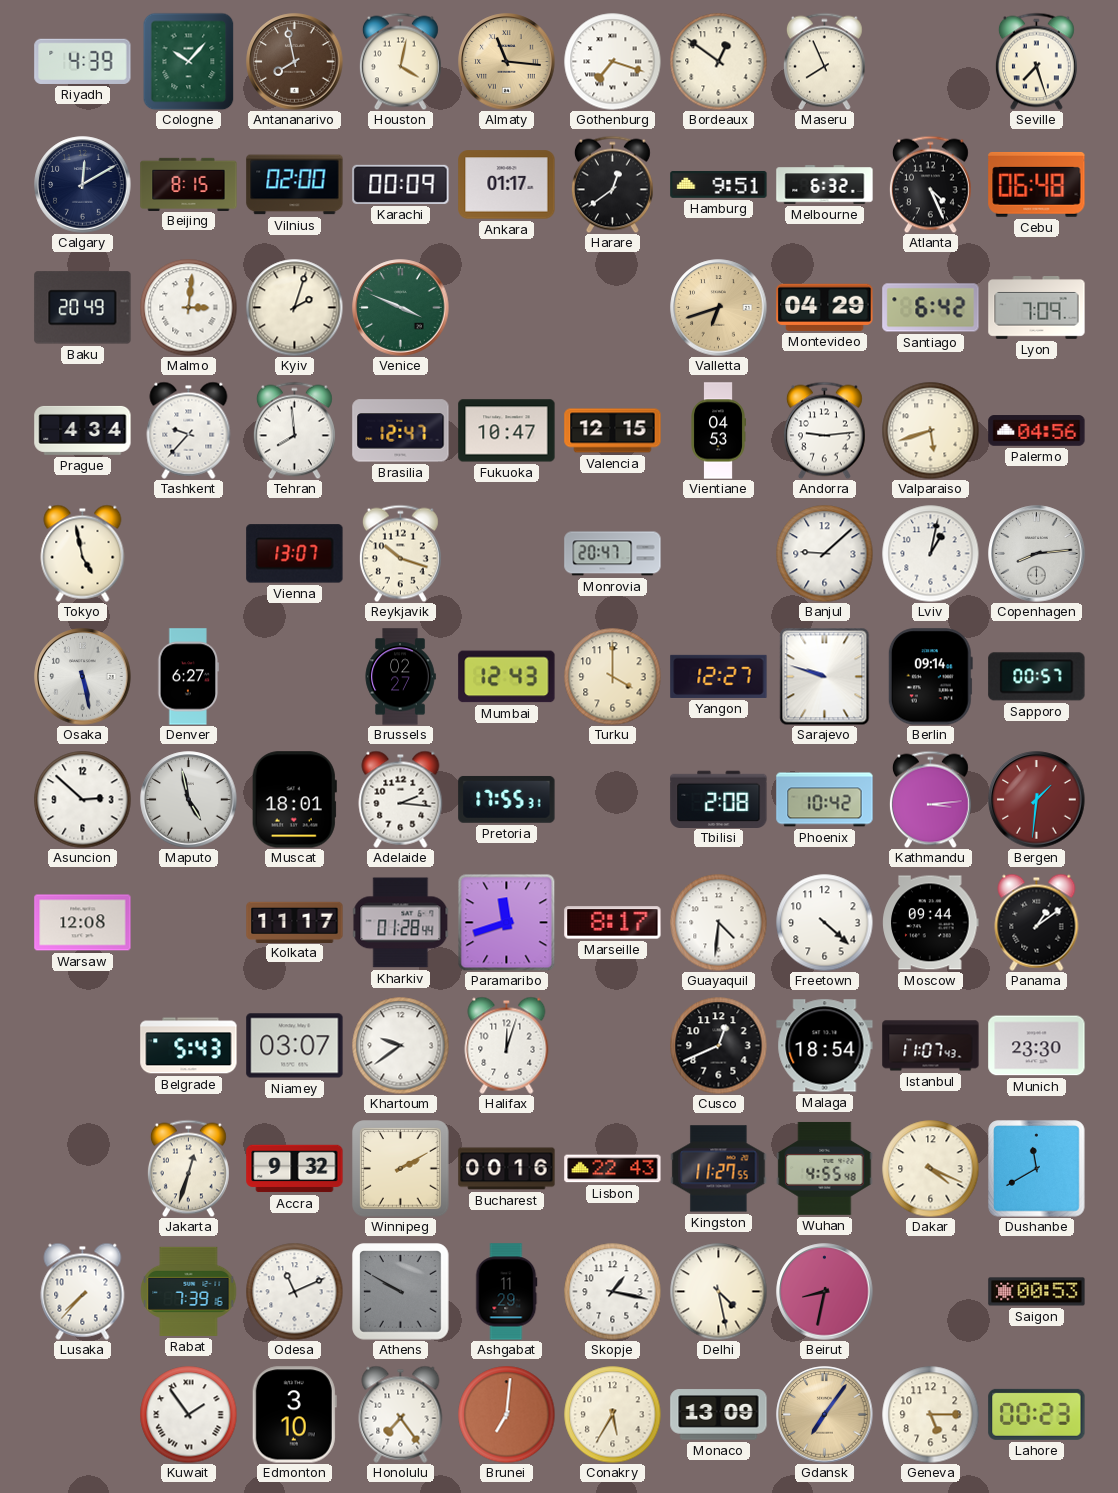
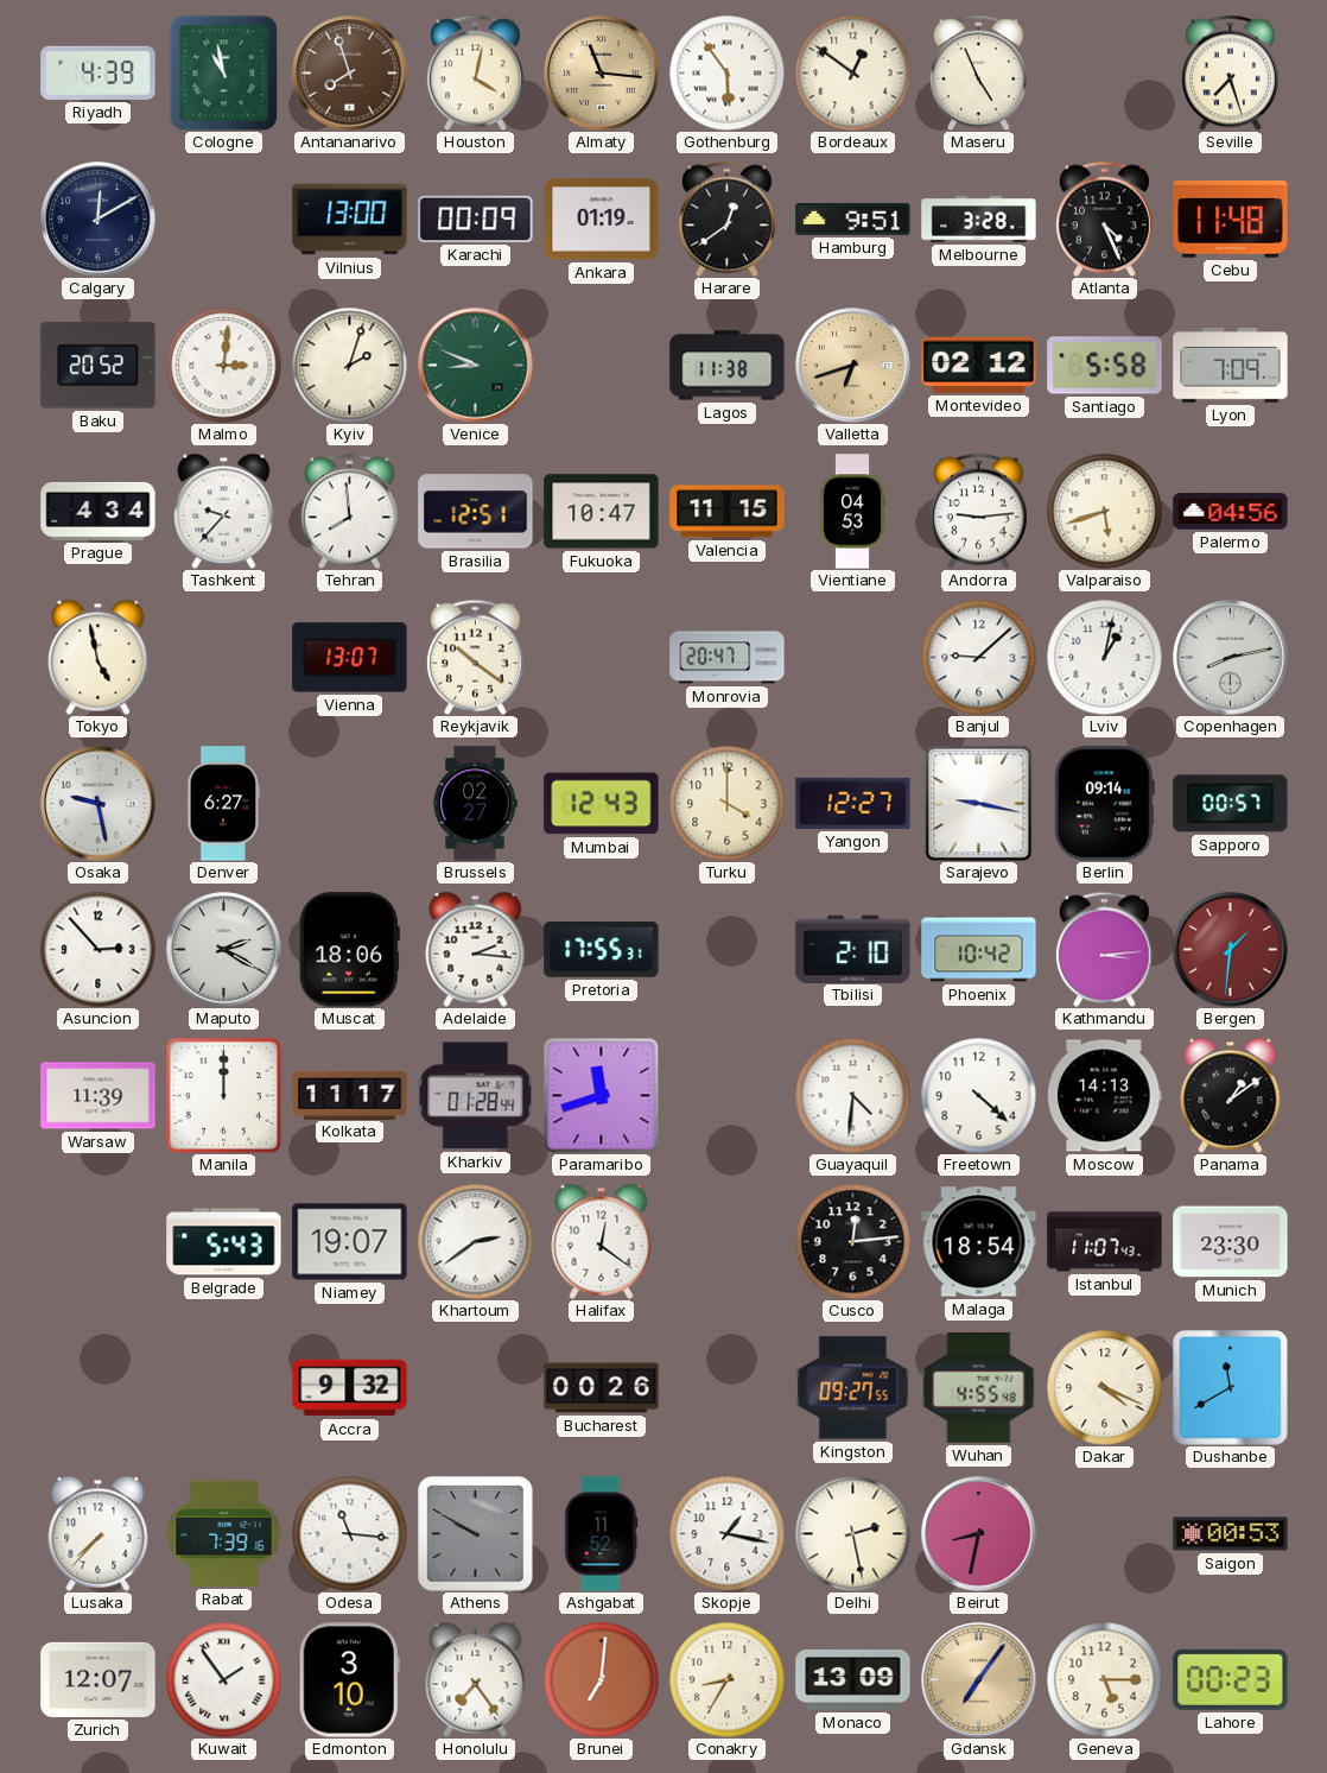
Cologne: 10:07 -> 10:58 (224, 72)
Antananarivo: 7:58 -> 7:57 (350, 74)
Gothenburg: 7:18 -> 5:54 (726, 72)
Maseru: 7:56 -> 4:56 (978, 72)
Beijing: 8:15 -> none (189, 184)
Vilnius: 02:00 -> 13:00 (350, 220)
Ankara: 01:17 -> 01:19 (602, 220)
Melbourne: 6:32 -> 3:28 (979, 220)
Cebu: 06:48 -> 11:48 (1231, 219)
Baku: 20:49 -> 20:52 (99, 366)
Venice: 3:49 -> 8:49 (476, 366)
Lagos: none -> 11:38 (728, 366)
Montevideo: 04:29 -> 02:12 (979, 365)
Santiago: 6:42 -> 5:58 (1105, 366)
Brasilia: 12:47 -> 12:51 (476, 512)
Valencia: 12:15 -> 11:15 (728, 512)
Reykjavik: 10:18 -> 10:21 (475, 657)
Copenhagen: 8:14 -> 8:13 (1231, 658)
Osaka: 5:28 -> 9:28 (99, 804)
Sarajevo: 9:48 -> 9:17 (979, 803)
Asuncion: 2:52 -> 2:53 (97, 949)
Maputo: 4:58 -> 2:20 (224, 950)
Muscat: 18:01 -> 18:06 (349, 950)
Tbilisi: 2:08 -> 2:10 (853, 949)
Warsaw: 12:08 -> 11:39 (99, 1096)
Manila: none -> 12:00 (223, 1095)
Marseille: 8:17 -> none (613, 923)
Moscow: 09:44 -> 14:13 (1105, 1096)
Niamey: 03:07 -> 19:07 (350, 1242)
Khartoum: 9:39 -> 2:39 (475, 1241)
Halifax: 12:03 -> 12:21 (602, 1241)
Cusco: 12:41 -> 12:14 (852, 1241)
Jakarta: 12:33 -> none (188, 1168)
Winnipeg: 2:10 -> none (401, 1169)
Bucharest: 00:16 -> 00:26 (602, 1388)
Lisbon: 22:43 -> none (613, 1169)
Kingston: 11:27 -> 09:27 (853, 1388)
Odesa: 11:11 -> 11:16 (349, 1533)
Ashgabat: 11:29 -> 11:52 (601, 1534)
Delhi: 4:28 -> 2:28 (852, 1533)
Zurich: none -> 12:07 (99, 1679)
Conakry: 5:35 -> 8:35 (726, 1679)
